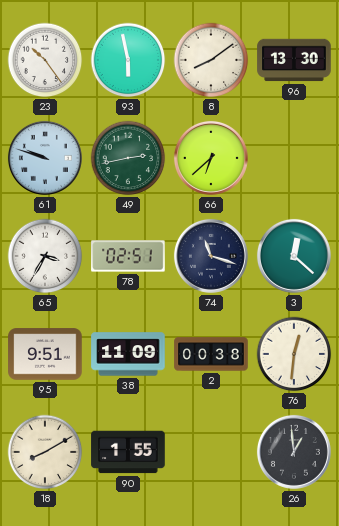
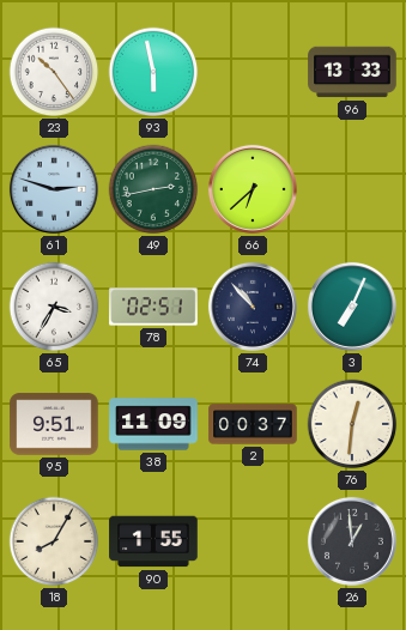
8: 8:09 -> none (211, 60)
96: 13:30 -> 13:33 (352, 72)
61: 9:48 -> 2:48 (54, 189)
74: 11:18 -> 10:53 (253, 307)
3: 12:22 -> 7:04 (352, 307)
2: 00:38 -> 00:37 (253, 424)
18: 8:10 -> 8:05 (54, 541)
